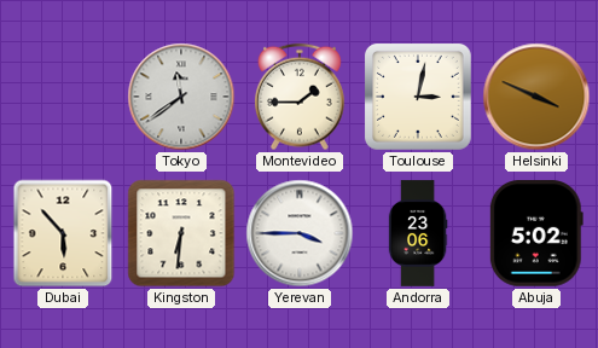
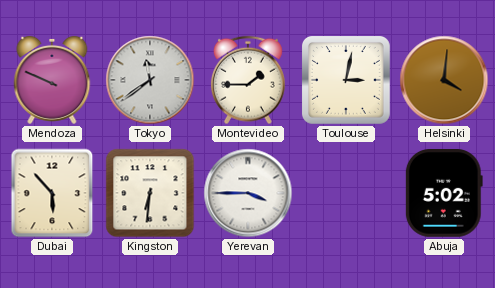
Mendoza: none -> 9:49 (52, 80)
Helsinki: 3:49 -> 4:01 (444, 80)
Andorra: 23:06 -> none (418, 233)
